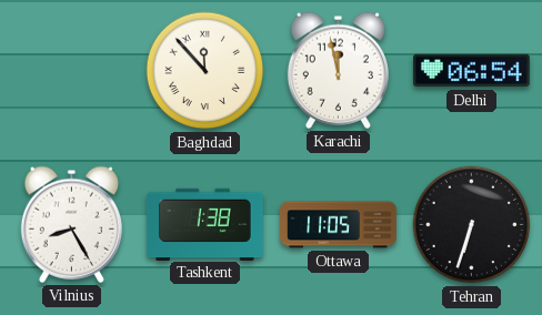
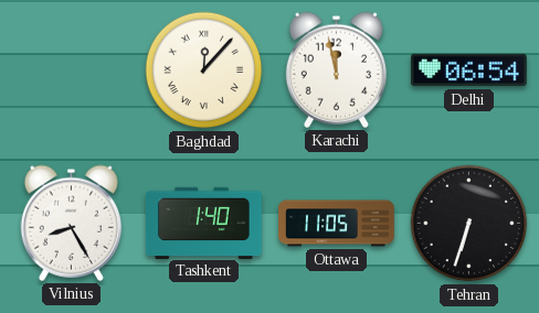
Baghdad: 11:53 -> 12:07 (204, 71)
Tashkent: 1:38 -> 1:40 (203, 223)
